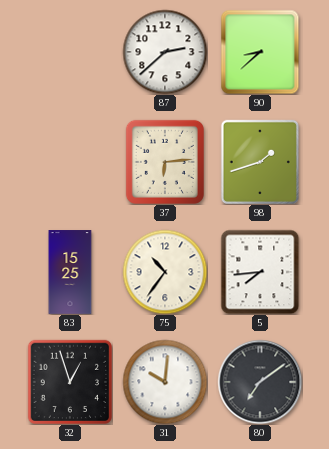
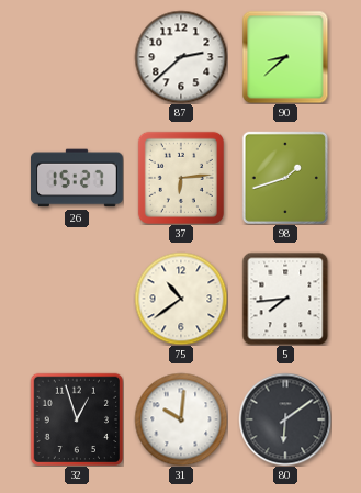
26: none -> 15:27 (78, 178)
83: 15:25 -> none (70, 272)
75: 10:36 -> 10:39 (181, 299)
80: 7:09 -> 6:09 (285, 419)
